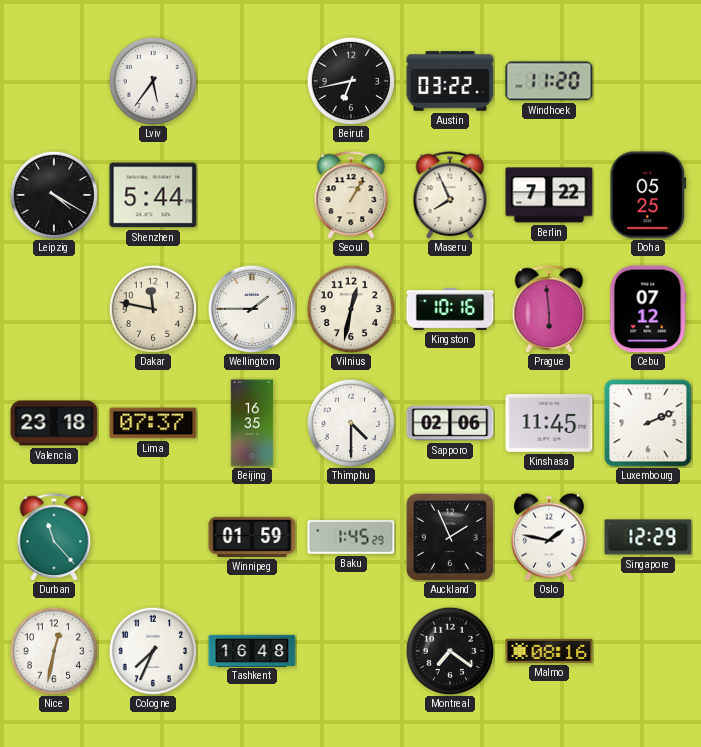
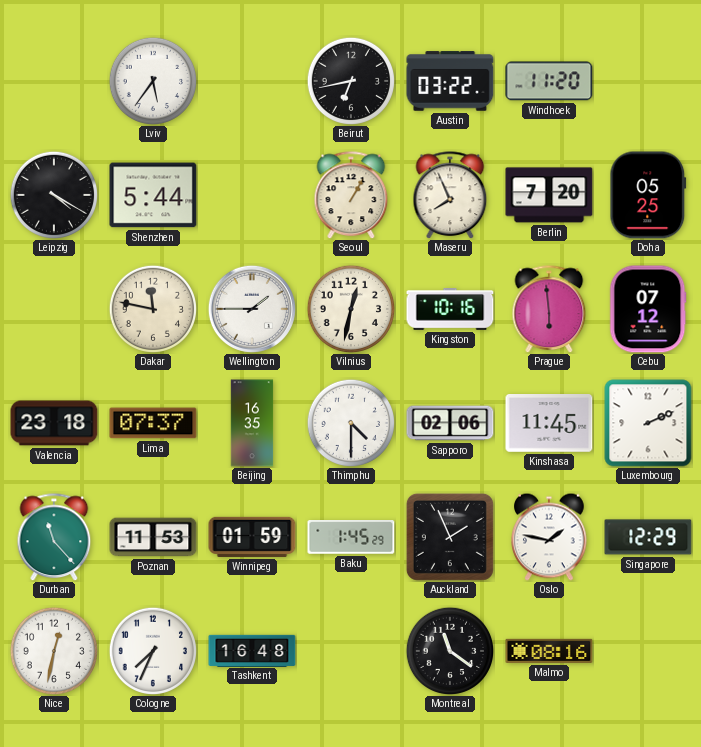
Berlin: 7:22 -> 7:20 (549, 195)
Poznan: none -> 11:53 (153, 537)
Montreal: 7:21 -> 11:21 (449, 650)
